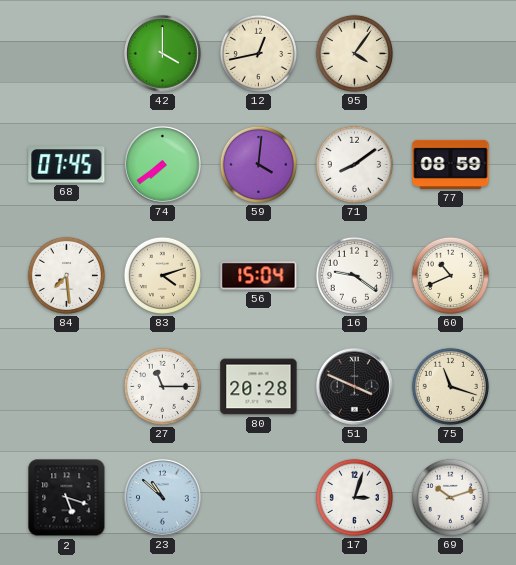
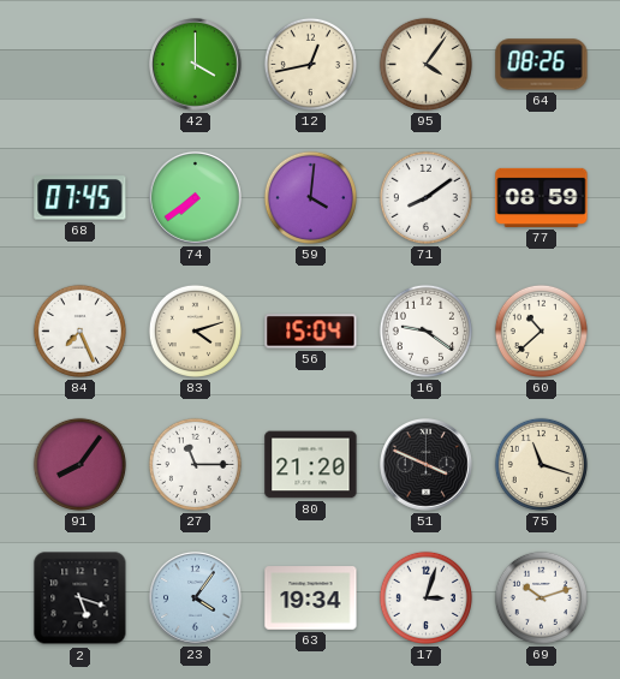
64: none -> 08:26 (542, 65)
84: 7:29 -> 7:26 (79, 330)
60: 10:41 -> 10:38 (541, 330)
91: none -> 8:06 (79, 464)
80: 20:28 -> 21:20 (311, 465)
23: 10:52 -> 4:06 (196, 598)
63: none -> 19:34 (311, 598)
